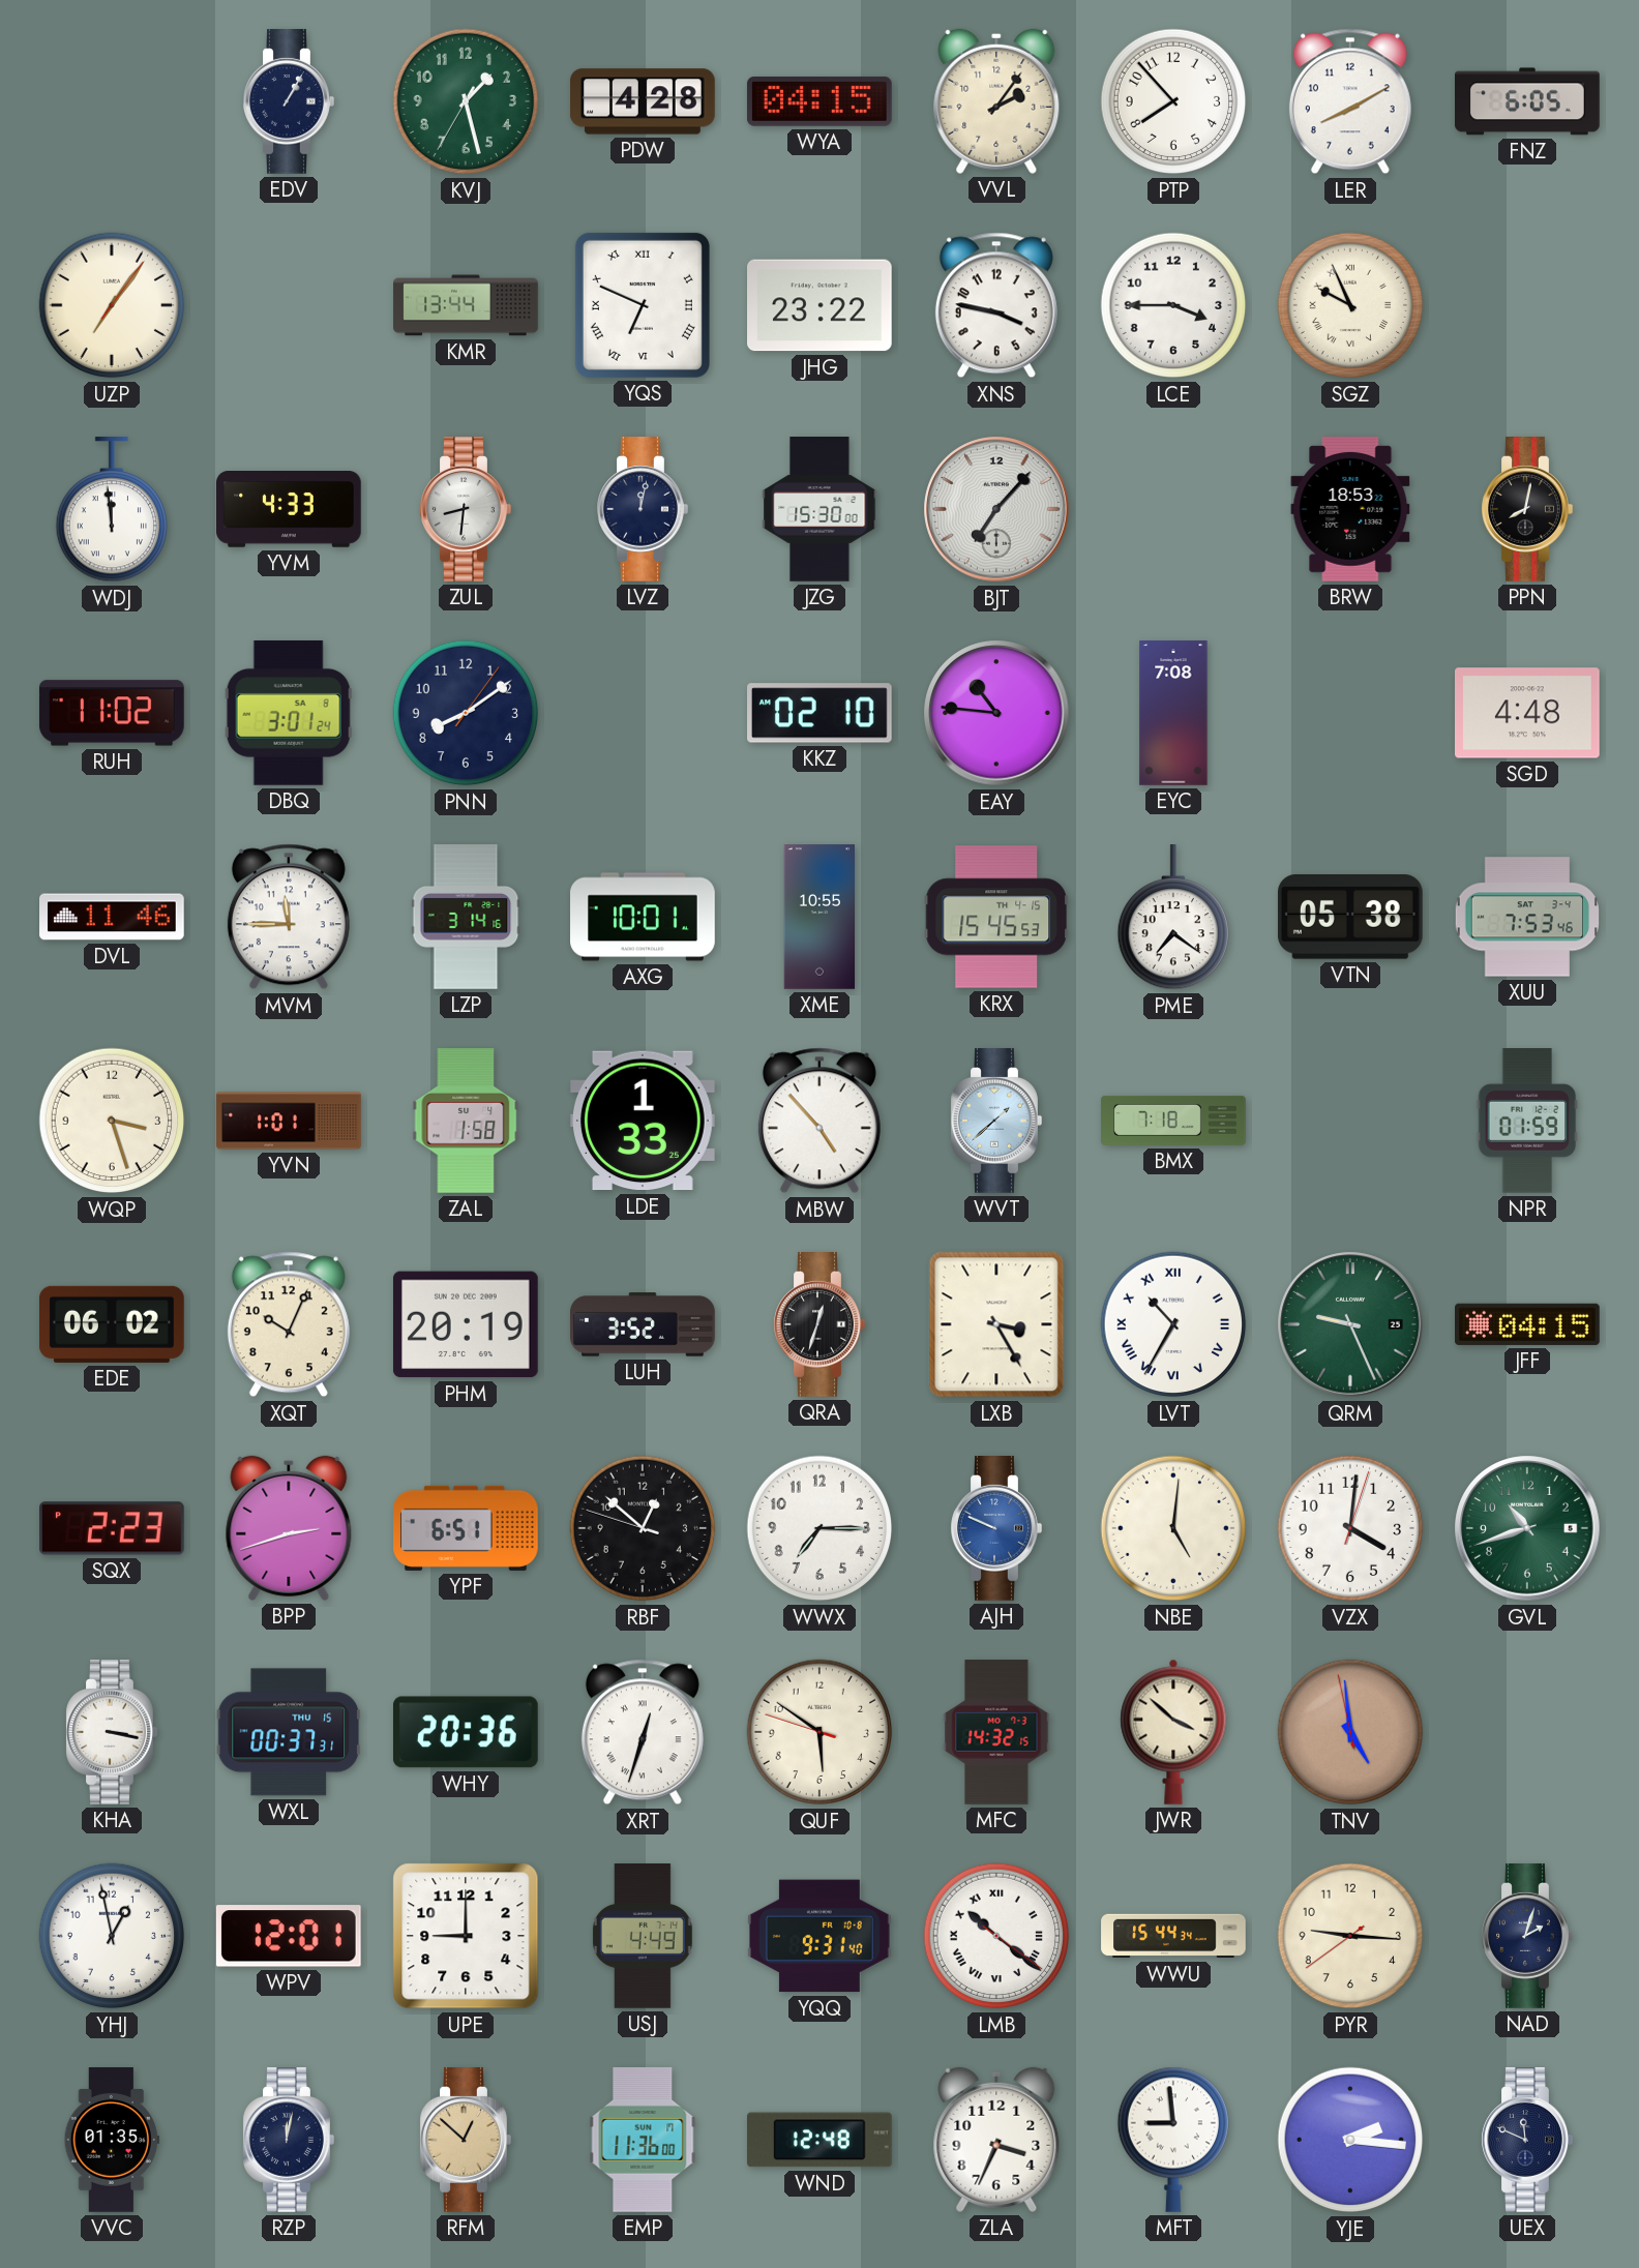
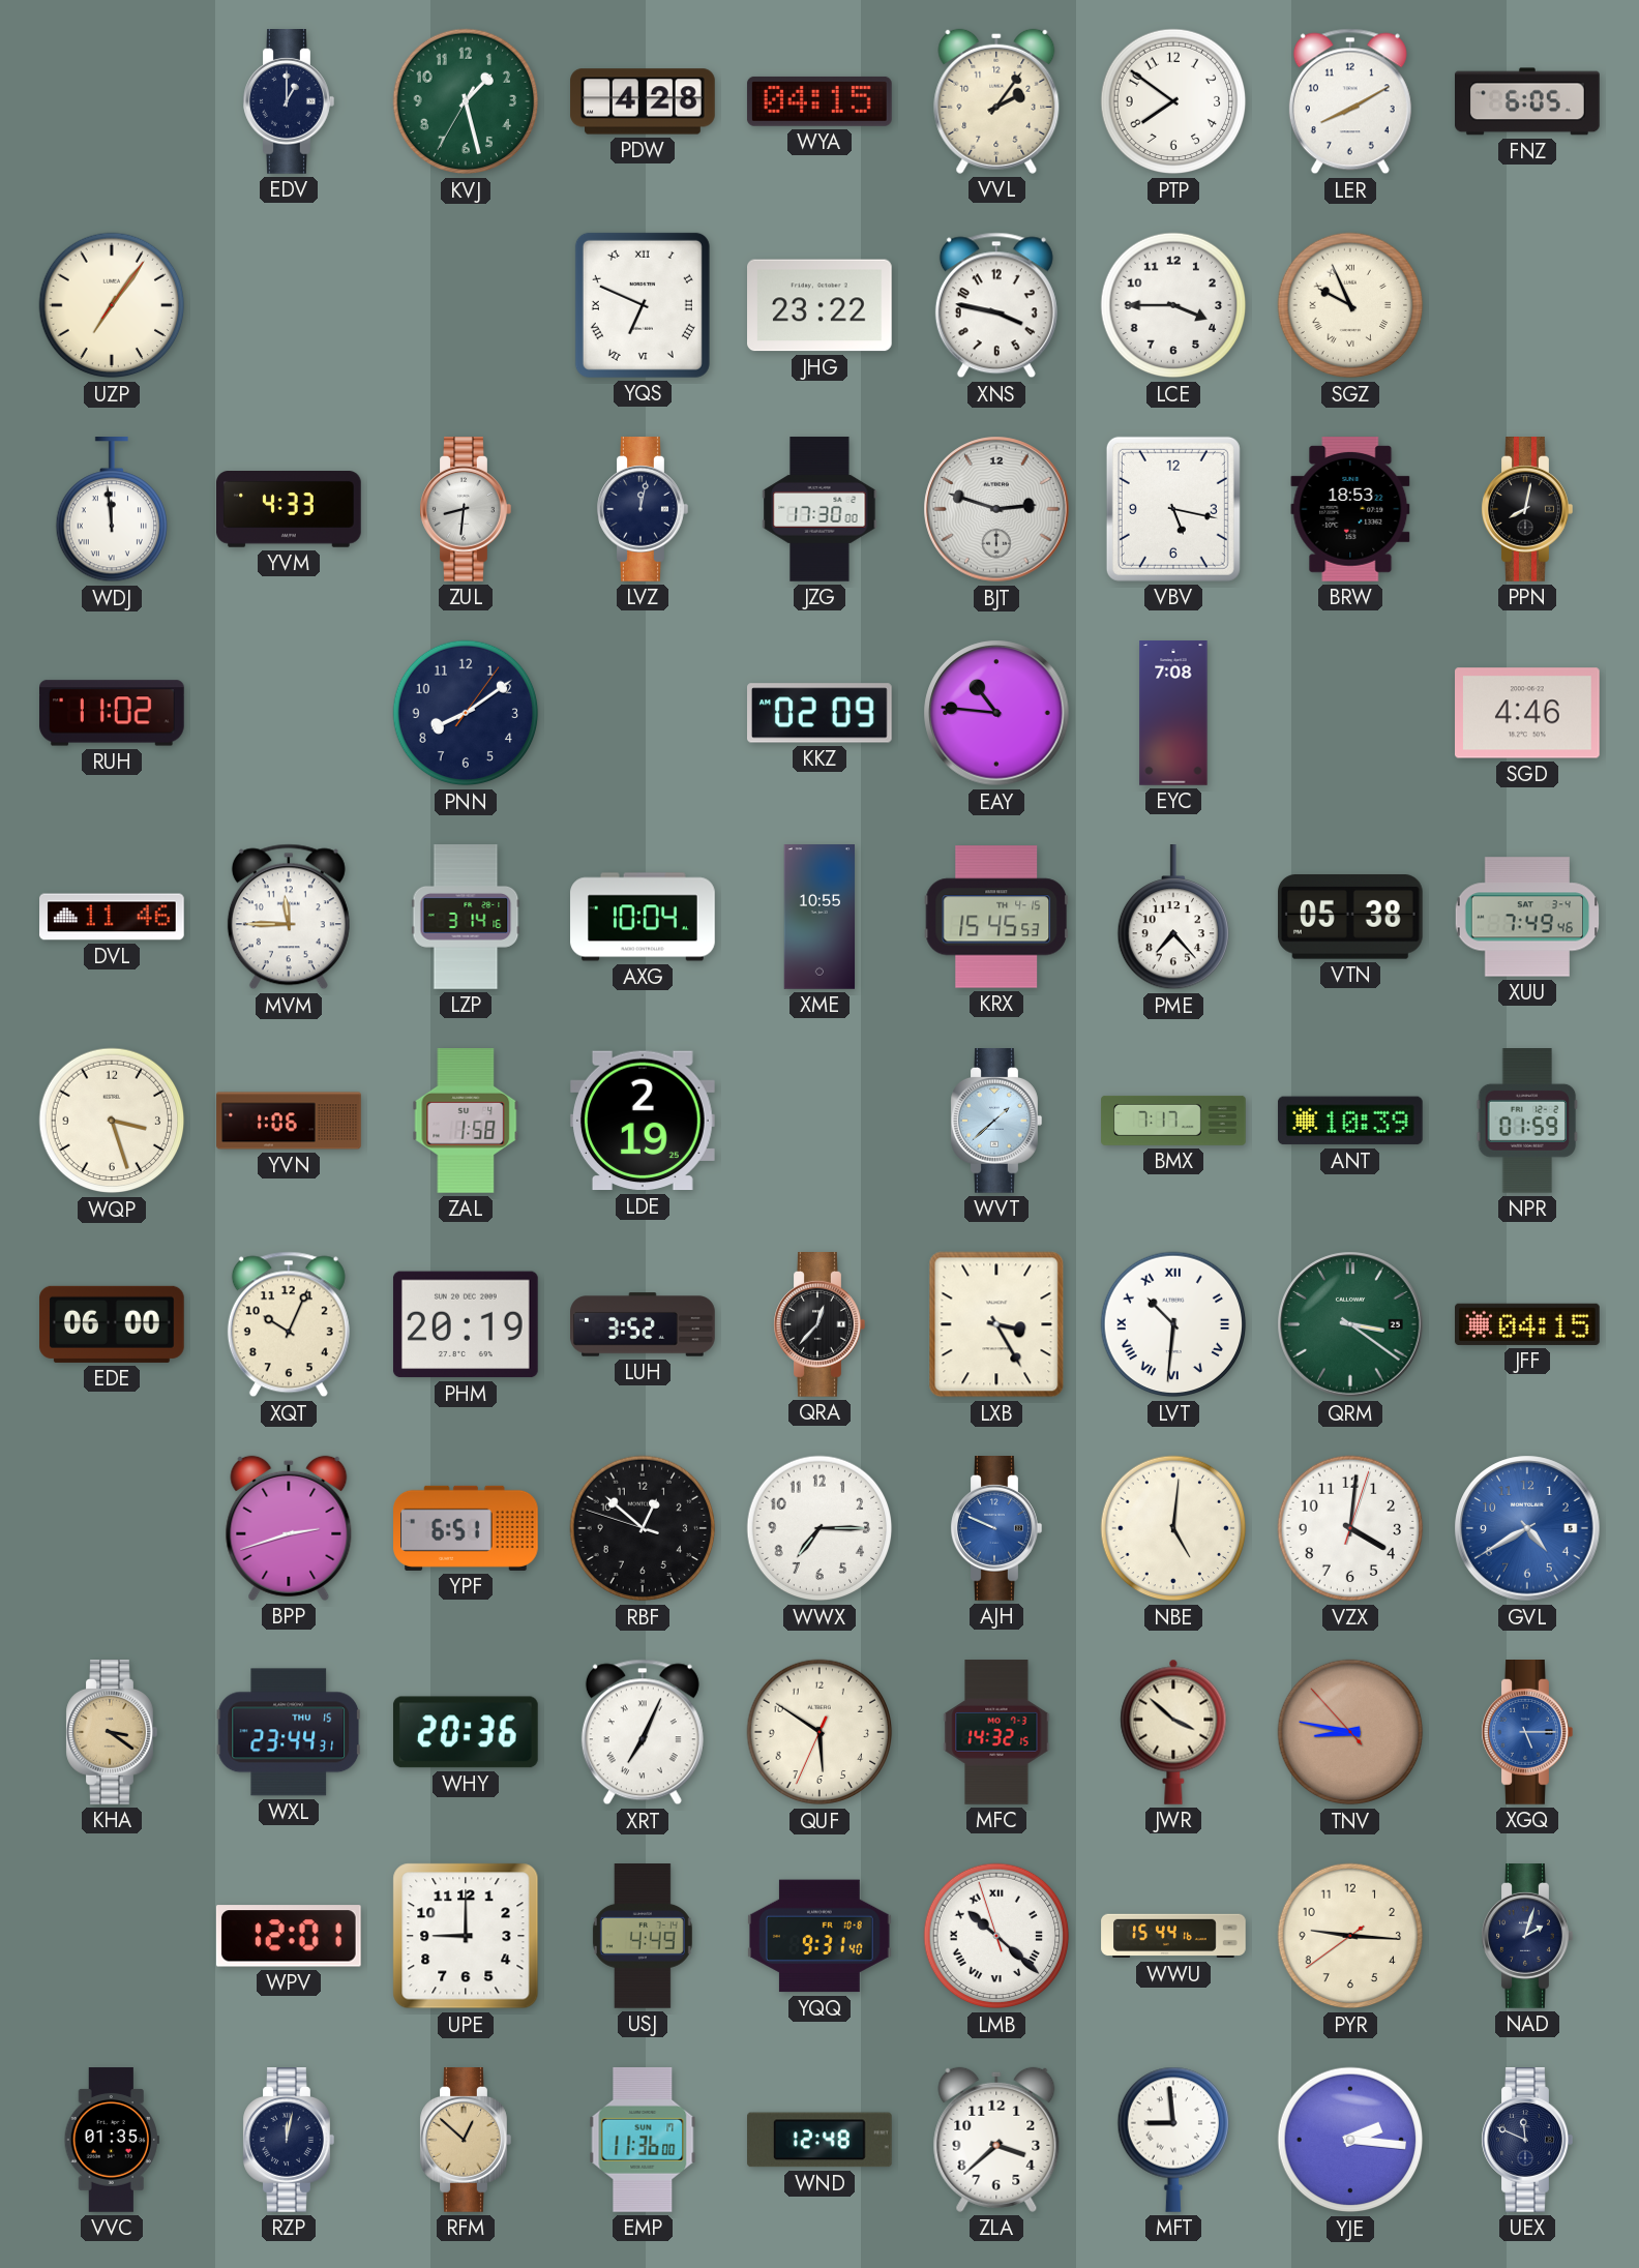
EDV: 1:05 -> 1:00 (289, 102)
PTP: 7:53 -> 7:51 (1173, 101)
KMR: 13:44 -> none (466, 305)
JZG: 15:30 -> 17:30 (820, 509)
BJT: 7:07 -> 2:48 (996, 509)
VBV: none -> 5:17 (1173, 509)
DBQ: 3:01 -> none (289, 713)
KKZ: 02:10 -> 02:09 (821, 713)
SGD: 4:48 -> 4:46 (1528, 713)
AXG: 10:01 -> 10:04 (643, 917)
PME: 7:21 -> 7:23 (1172, 918)
XUU: 7:53 -> 7:49 (1526, 917)
YVN: 1:01 -> 1:06 (289, 1121)
LDE: 1:33 -> 2:19 (643, 1121)
MBW: 4:53 -> none (820, 1121)
BMX: 7:18 -> 7:17 (1173, 1121)
ANT: none -> 10:39 (1350, 1121)
EDE: 06:02 -> 06:00 (113, 1324)
QRA: 12:33 -> 12:37 (820, 1325)
LVT: 10:35 -> 10:31 (1173, 1324)
QRM: 9:26 -> 3:21 (1350, 1324)
SQX: 2:23 -> none (113, 1528)
GVL: 10:42 -> 4:40 (1527, 1528)
GVL dial: green -> blue (1527, 1528)
KHA: 3:17 -> 3:21 (112, 1733)
KHA dial: white -> champagne (112, 1733)
WXL: 00:37 -> 23:44 (289, 1732)
XRT: 12:33 -> 7:04 (643, 1732)
QUF: 5:50:48 -> 5:50:34 (820, 1732)
TNV: 4:58 -> 8:46 (1350, 1732)
XGQ: none -> 5:15 (1527, 1733)
YHJ: 12:58 -> none (112, 1936)
LMB: 10:21:21 -> 10:21:57 (996, 1936)
WWU: 15:44:34 -> 15:44:16 (1173, 1936)
ZLA: 3:34 -> 3:38 (996, 2140)
